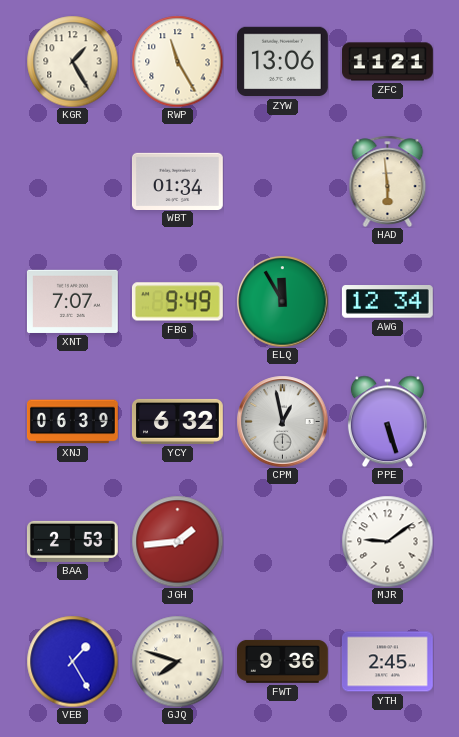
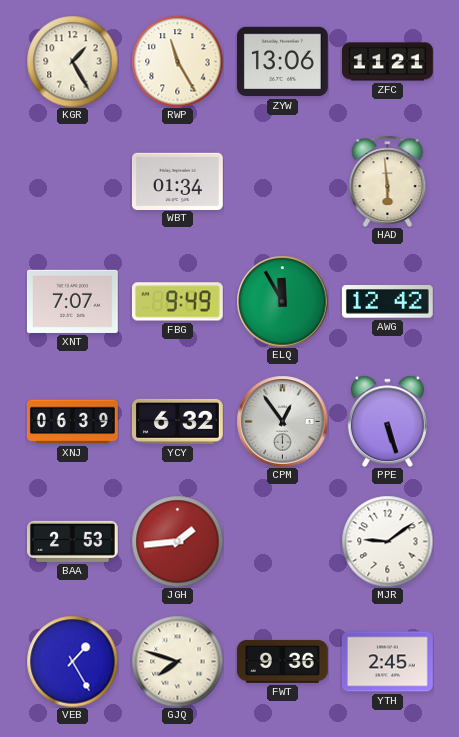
AWG: 12:34 -> 12:42 (387, 302)
CPM: 12:58 -> 12:54 (282, 421)
